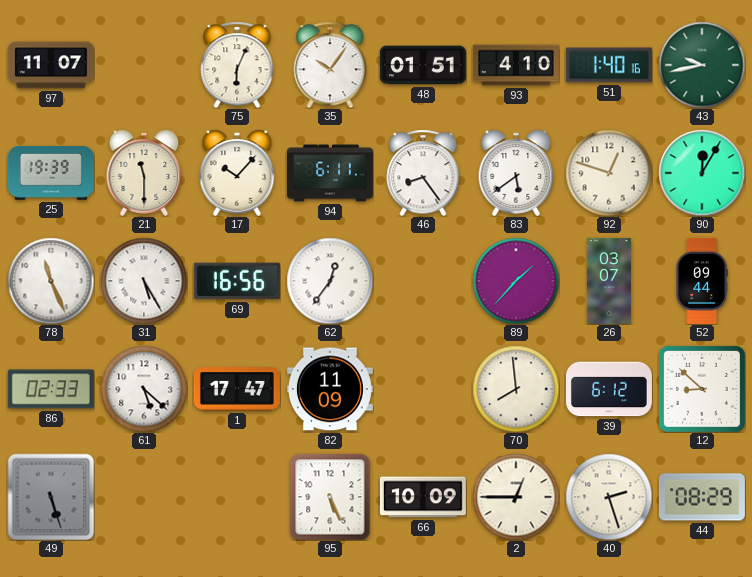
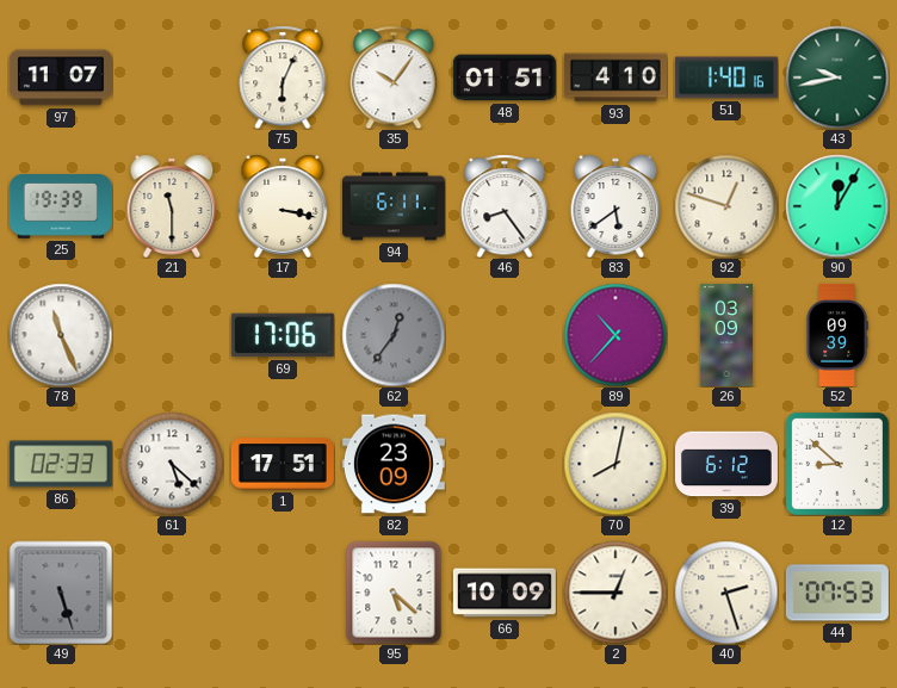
17: 10:07 -> 3:17 (283, 206)
31: 5:25 -> none (144, 281)
69: 16:56 -> 17:06 (283, 335)
62 dial: white -> grey (394, 335)
89: 1:37 -> 10:37 (615, 335)
26: 03:07 -> 03:09 (726, 335)
52: 09:44 -> 09:39 (837, 335)
1: 17:47 -> 17:51 (283, 464)
82: 11:09 -> 23:09 (394, 464)
70: 7:59 -> 8:02 (615, 464)
95: 5:26 -> 5:22 (394, 593)
44: 08:29 -> 07:53 (837, 593)
